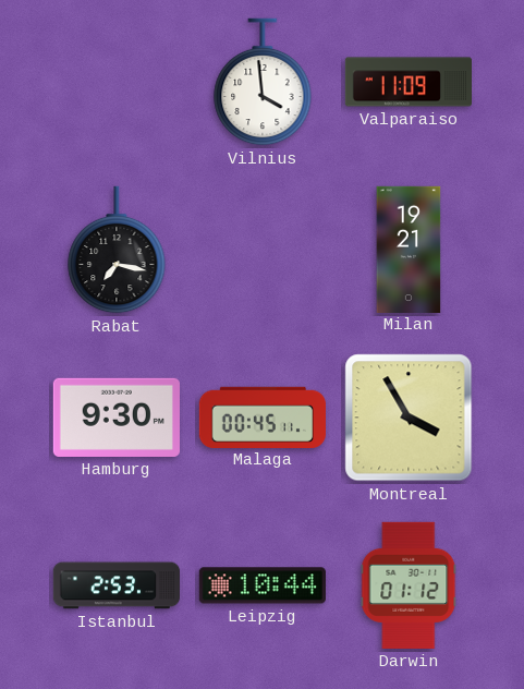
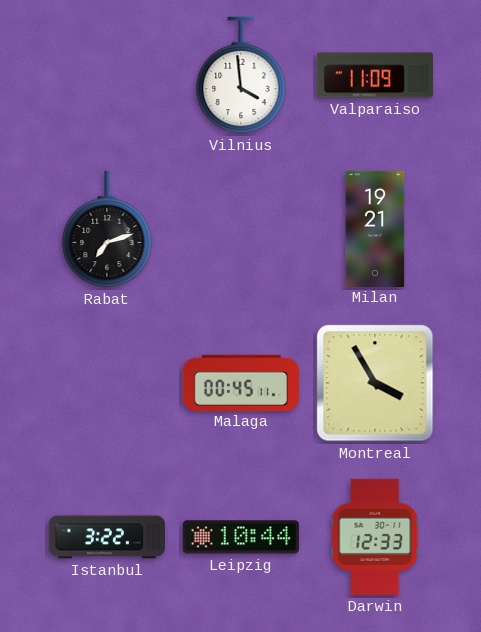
Rabat: 7:17 -> 7:12 (107, 229)
Hamburg: 9:30 -> none (117, 418)
Istanbul: 2:53 -> 3:22 (106, 537)
Darwin: 01:12 -> 12:33 (375, 537)
